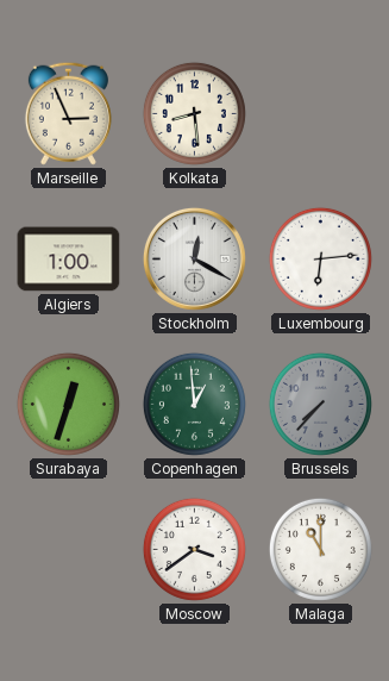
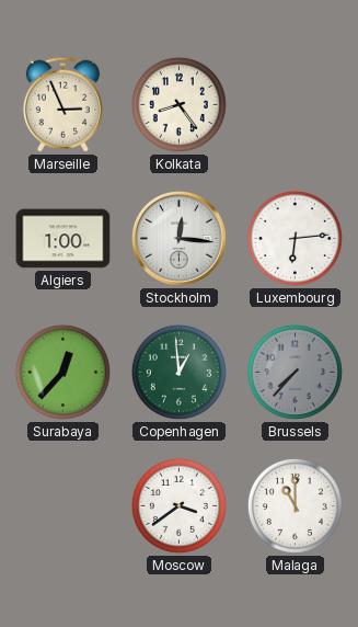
Kolkata: 8:29 -> 8:24 (178, 104)
Stockholm: 12:20 -> 12:16 (178, 238)
Surabaya: 12:33 -> 12:37 (62, 372)
